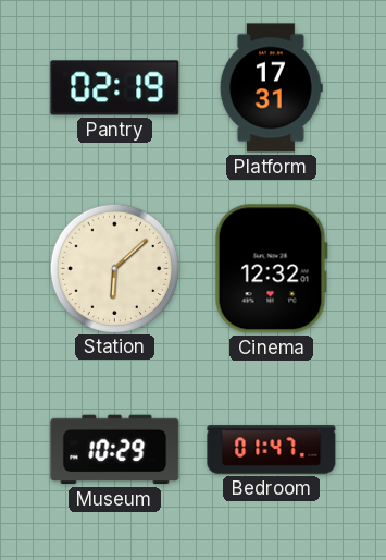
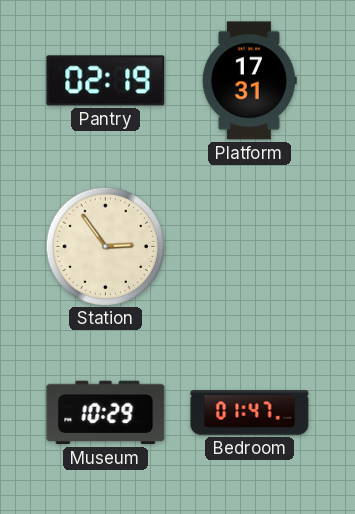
Station: 6:08 -> 2:54 (105, 246)
Cinema: 12:32 -> none (271, 269)
